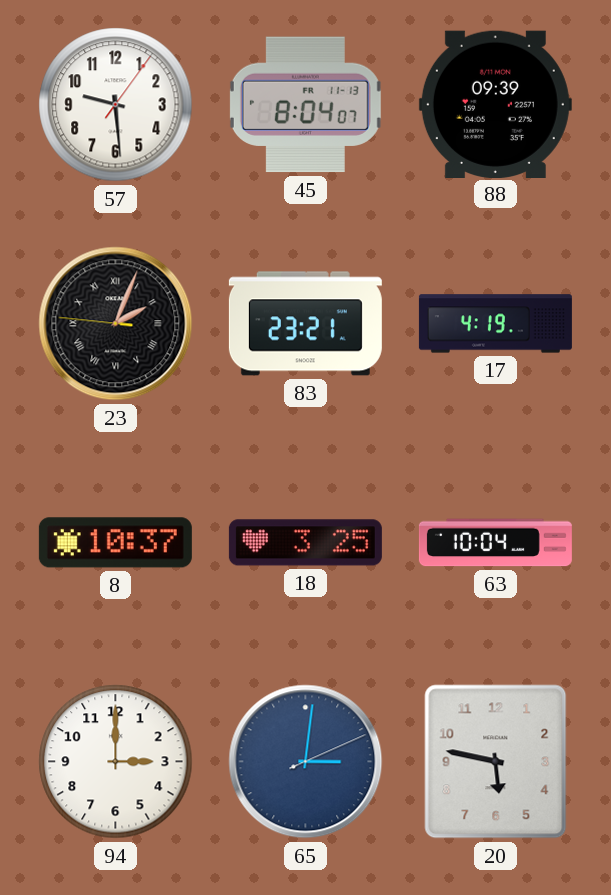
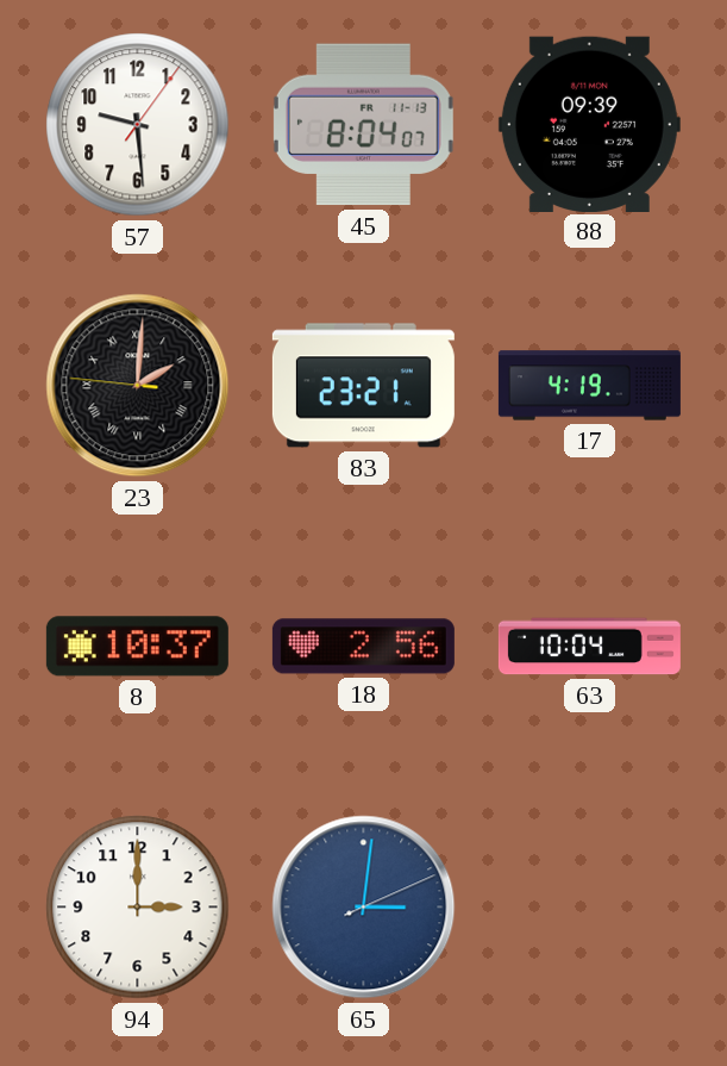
23: 2:03 -> 2:00 (138, 386)
18: 3:25 -> 2:56 (363, 647)
20: 5:47 -> none (496, 762)
